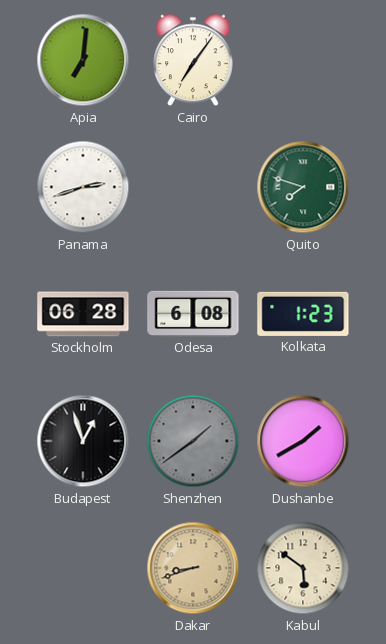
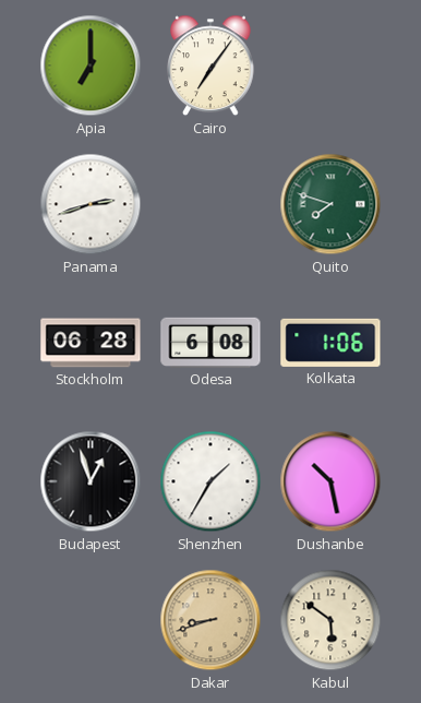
Apia: 7:01 -> 7:00 (91, 65)
Kolkata: 1:23 -> 1:06 (330, 343)
Shenzhen: 1:39 -> 1:35 (211, 481)
Shenzhen dial: grey -> white (211, 481)
Dushanbe: 1:40 -> 10:28 (330, 481)
